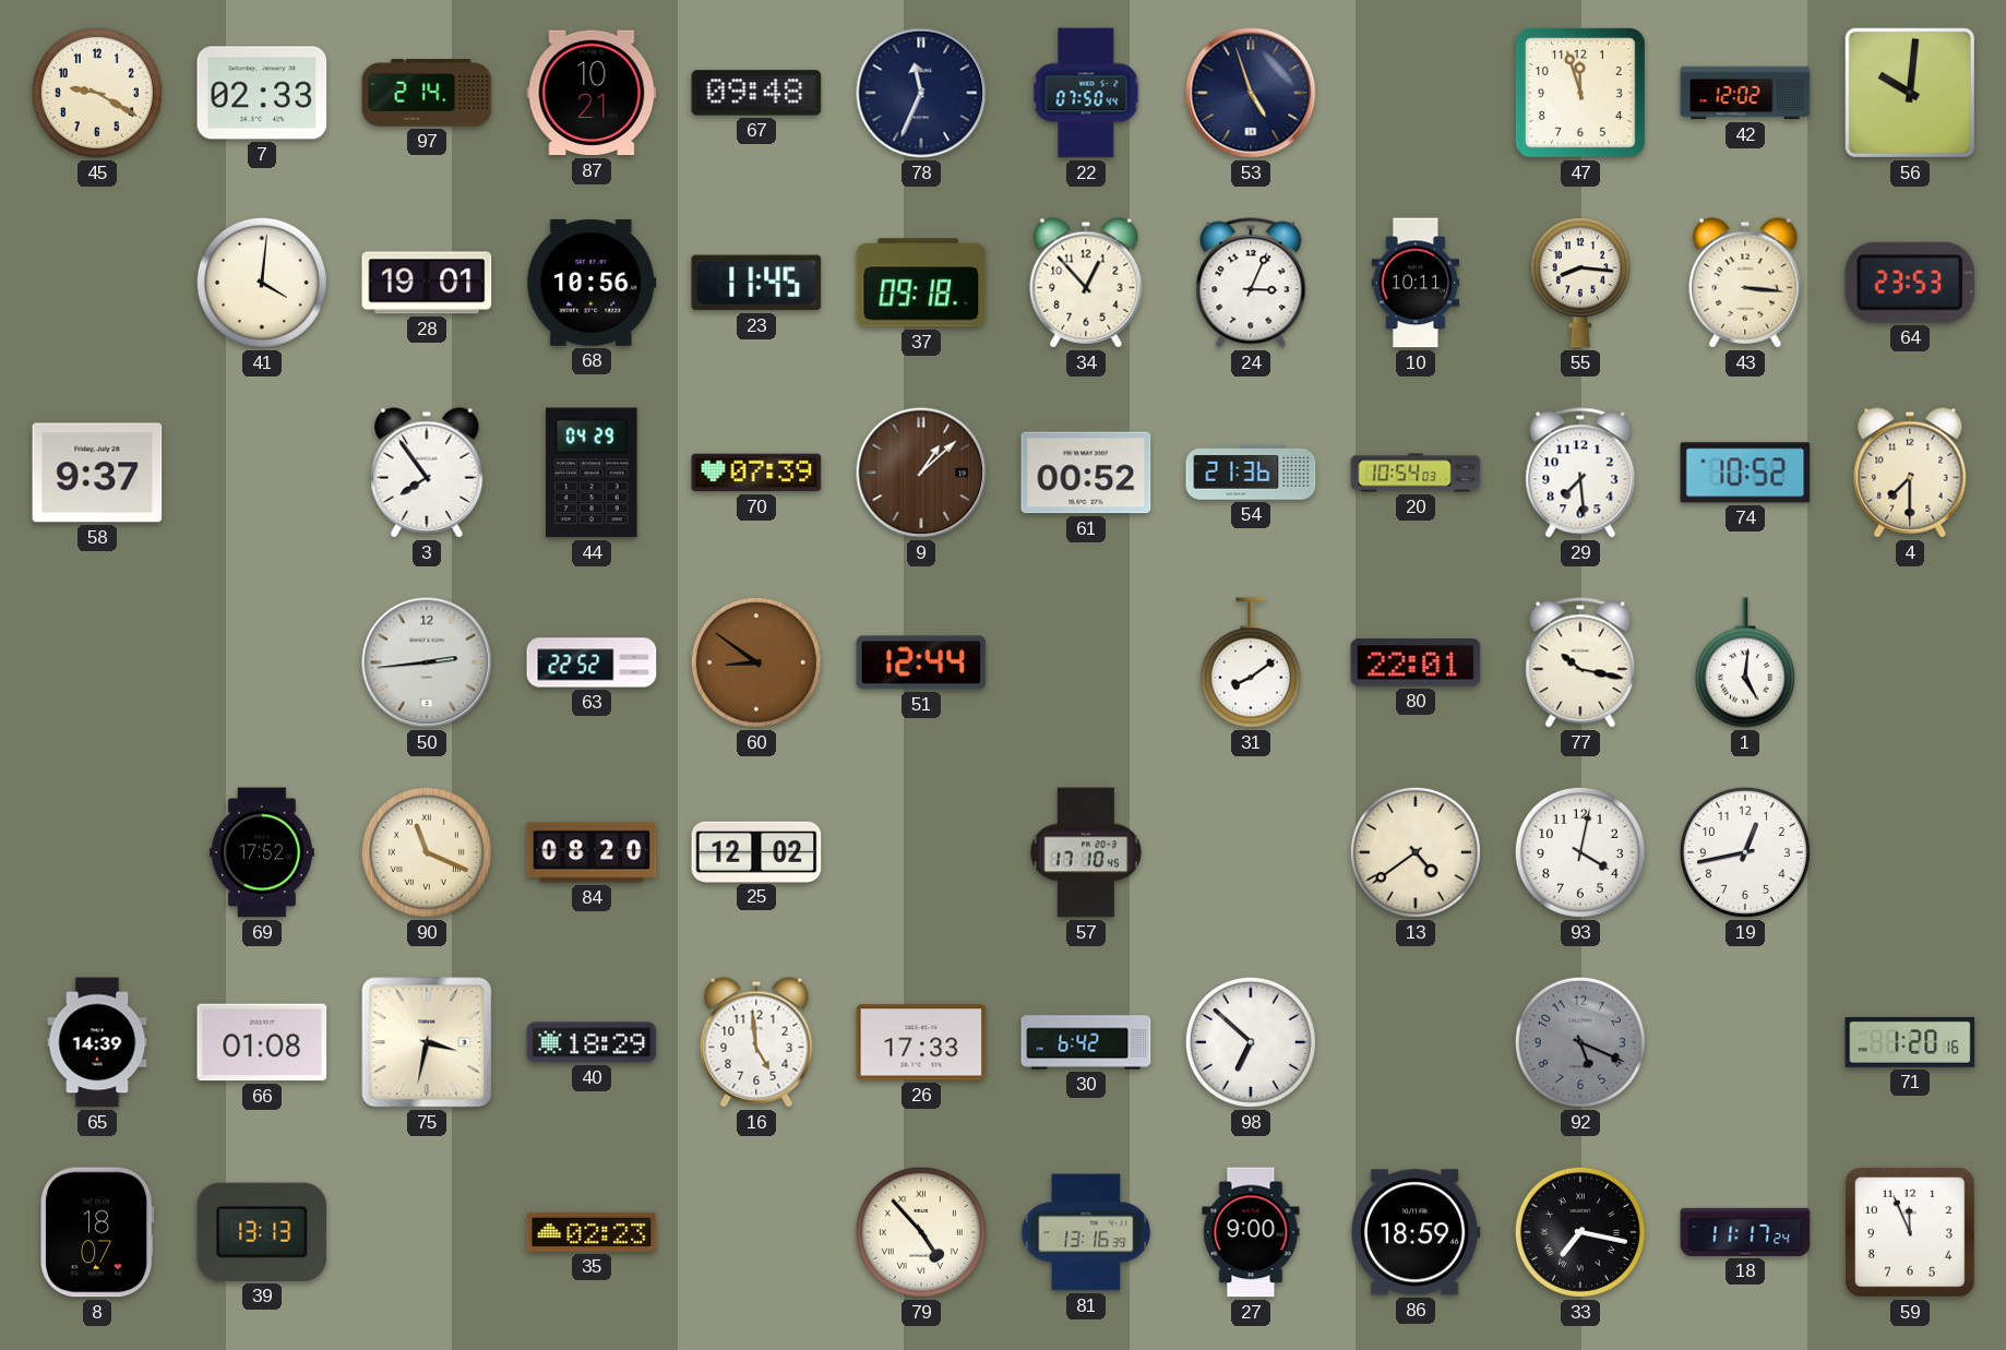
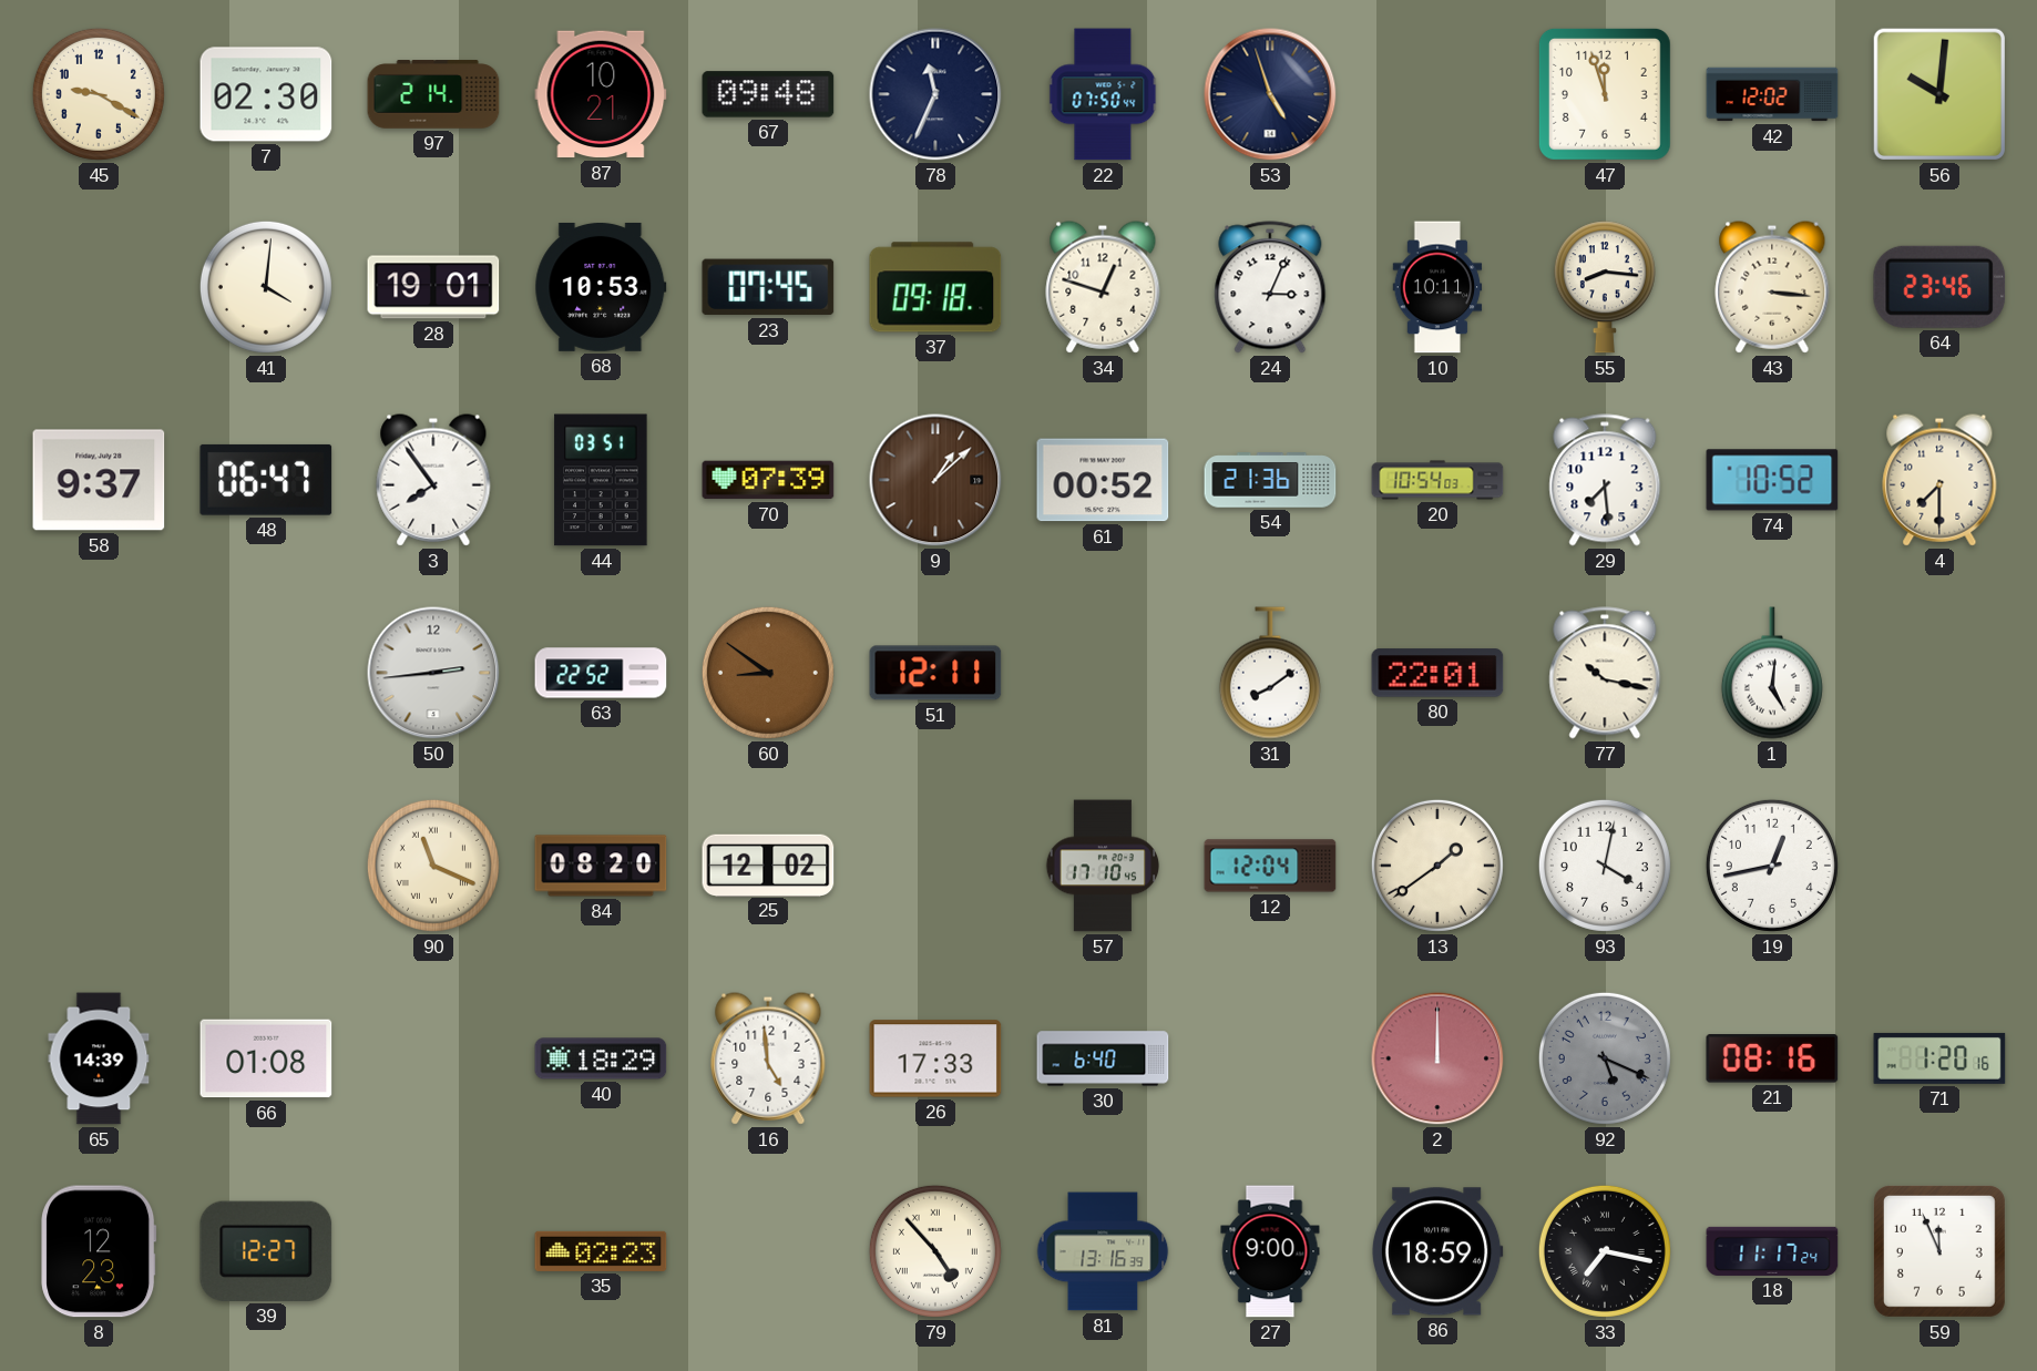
7: 02:33 -> 02:30 (266, 94)
68: 10:56 -> 10:53 (601, 287)
23: 11:45 -> 07:45 (768, 287)
34: 12:53 -> 12:48 (1103, 287)
64: 23:53 -> 23:46 (1939, 287)
48: none -> 06:47 (266, 480)
44: 04:29 -> 03:51 (601, 480)
51: 12:44 -> 12:11 (935, 673)
69: 17:52 -> none (262, 852)
12: none -> 12:04 (1270, 866)
13: 4:39 -> 1:39 (1437, 866)
75: 3:32 -> none (427, 1042)
30: 6:42 -> 6:40 (1103, 1058)
98: 6:52 -> none (1251, 1042)
2: none -> 12:00 (1437, 1058)
21: none -> 08:16 (1772, 1058)
8: 18:07 -> 12:23 (99, 1251)
39: 13:13 -> 12:27 (266, 1251)
